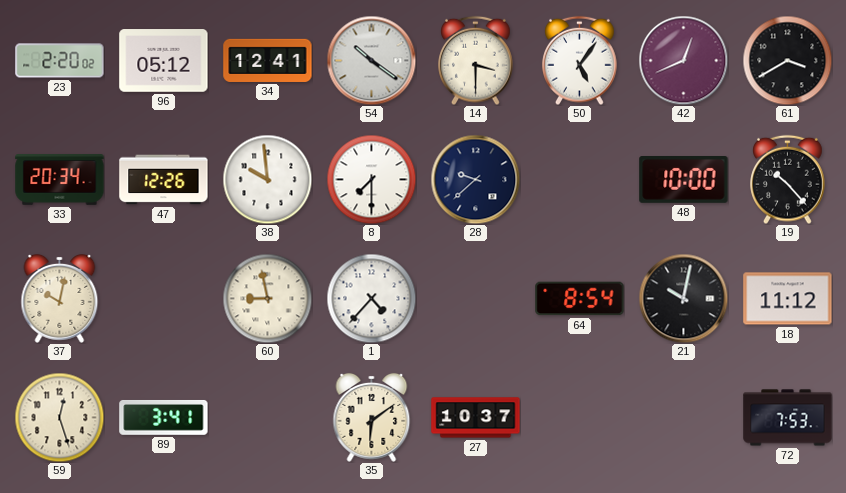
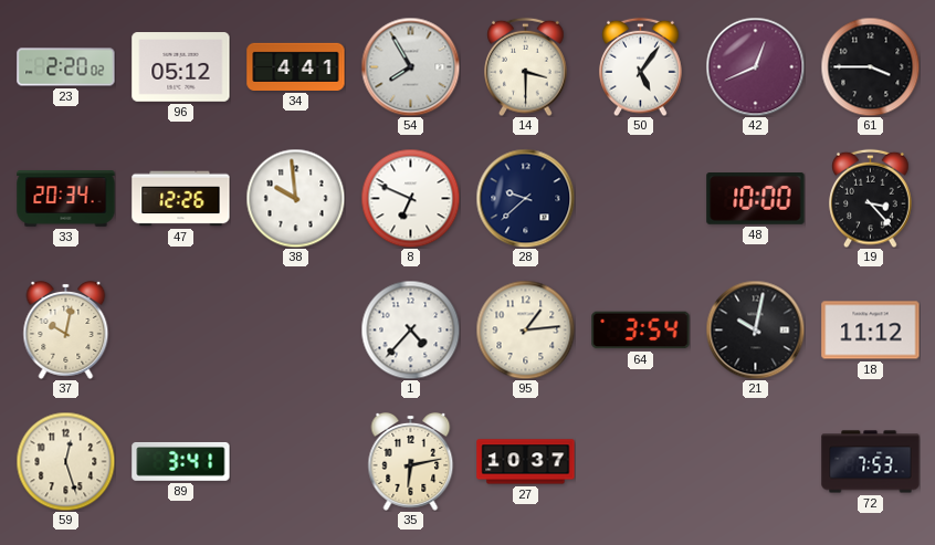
34: 12:41 -> 4:41 (296, 66)
54: 10:21 -> 7:55 (410, 66)
61: 3:40 -> 3:45 (870, 66)
8: 7:30 -> 6:49 (410, 198)
19: 10:23 -> 3:23 (871, 198)
60: 8:58 -> none (267, 298)
95: none -> 1:14 (525, 329)
64: 8:54 -> 3:54 (641, 331)
35: 6:09 -> 6:13 (411, 461)
